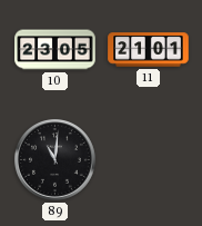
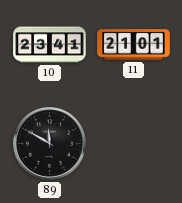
10: 23:05 -> 23:41 (50, 45)
89: 11:01 -> 11:50 (50, 144)
